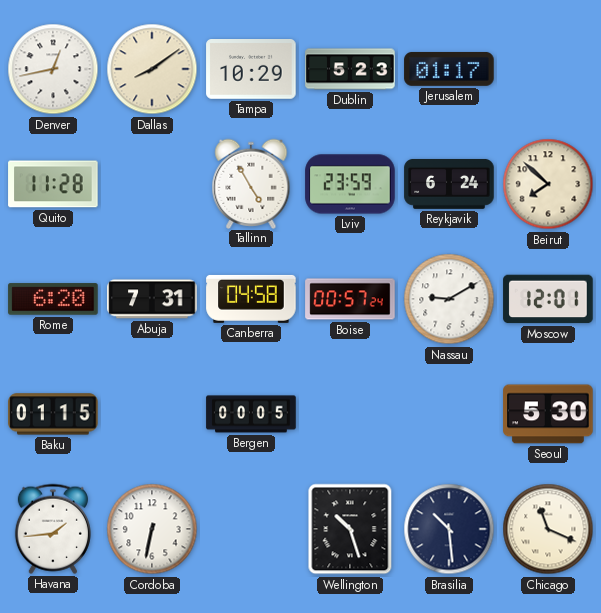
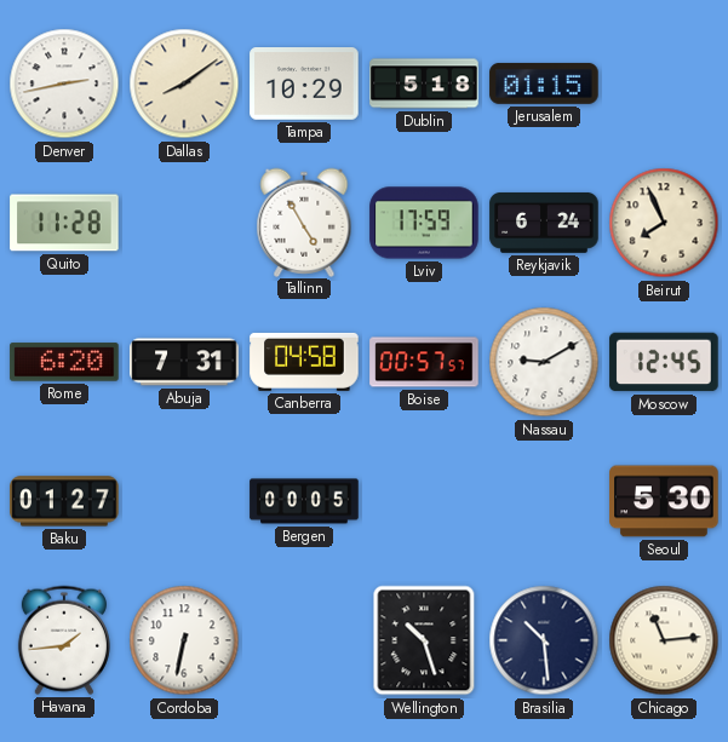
Denver: 12:43 -> 2:43 (64, 84)
Dublin: 5:23 -> 5:18 (424, 84)
Jerusalem: 01:17 -> 01:15 (544, 84)
Lviv: 23:59 -> 17:59 (424, 223)
Beirut: 7:52 -> 7:56 (664, 223)
Boise: 00:57:24 -> 00:57:57 (424, 362)
Moscow: 12:01 -> 12:45 (664, 362)
Baku: 01:15 -> 01:27 (64, 501)
Chicago: 11:19 -> 11:14 (664, 640)
